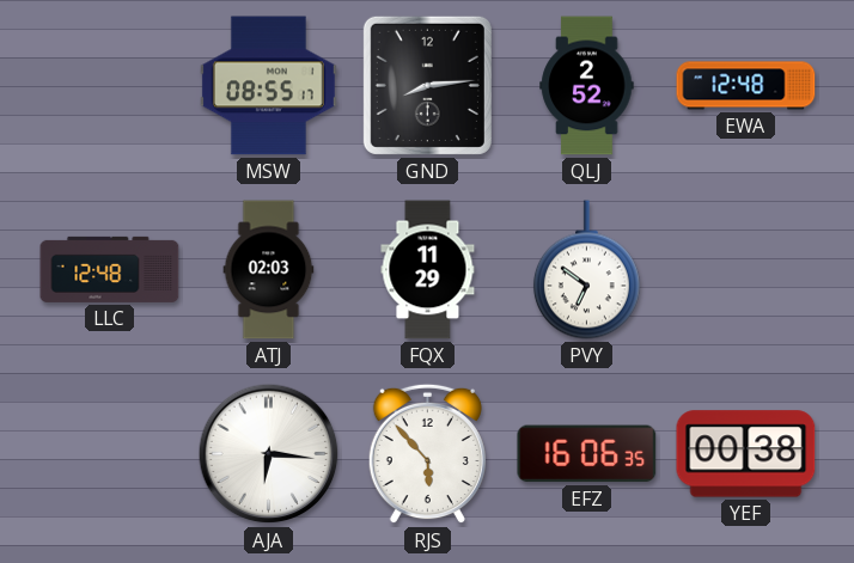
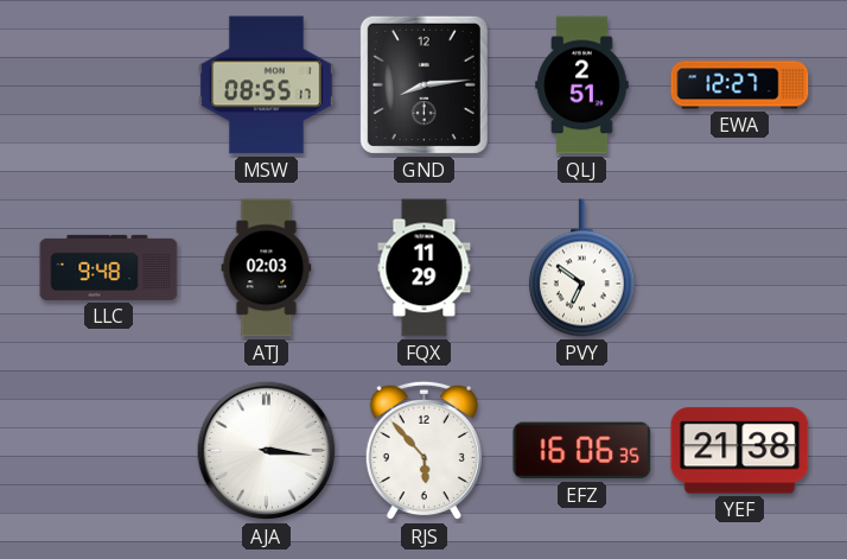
QLJ: 2:52 -> 2:51 (582, 85)
EWA: 12:48 -> 12:27 (740, 85)
LLC: 12:48 -> 9:48 (109, 267)
AJA: 6:16 -> 3:16 (267, 451)
YEF: 00:38 -> 21:38 (740, 451)
